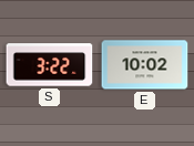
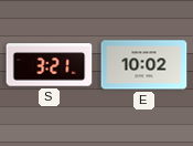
S: 3:22 -> 3:21 (50, 65)
